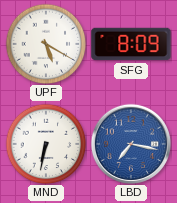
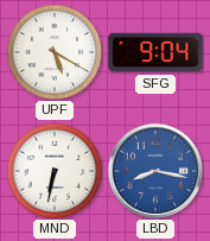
SFG: 8:09 -> 9:04 (155, 52)
LBD: 7:17 -> 8:17 (155, 171)
